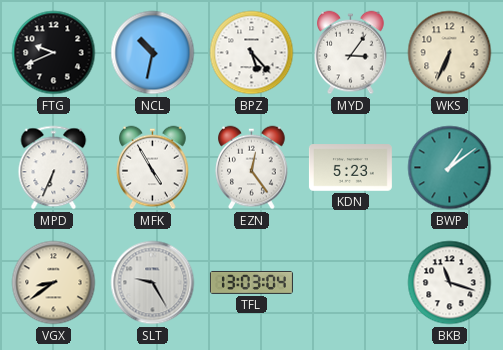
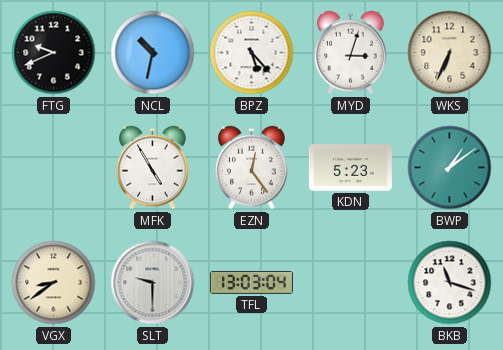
MYD: 3:06 -> 3:03 (351, 53)
MPD: 6:34 -> none (54, 168)
SLT: 9:25 -> 9:30 (153, 283)
